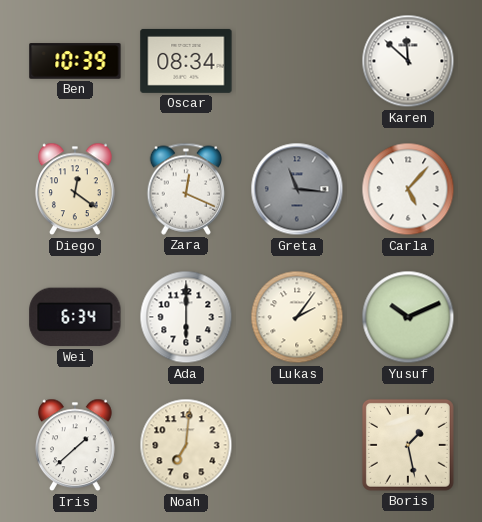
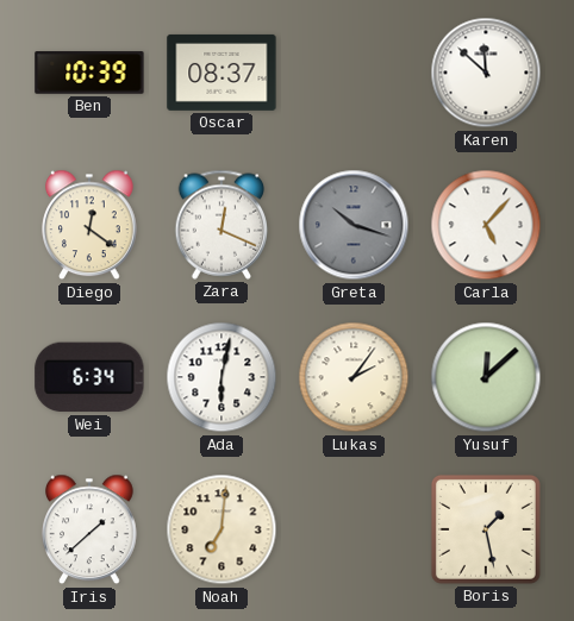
Oscar: 08:34 -> 08:37 (222, 73)
Greta: 11:16 -> 10:18 (354, 225)
Ada: 6:00 -> 6:02 (222, 377)
Yusuf: 10:11 -> 12:08 (486, 377)
